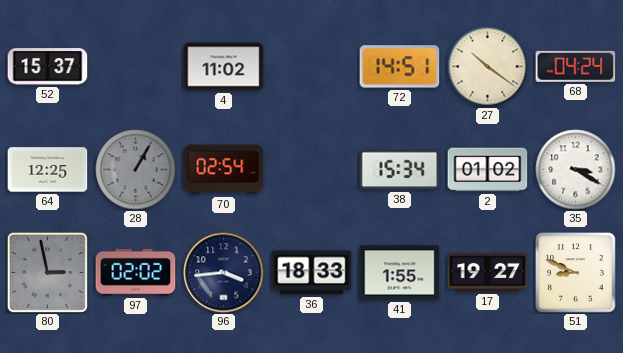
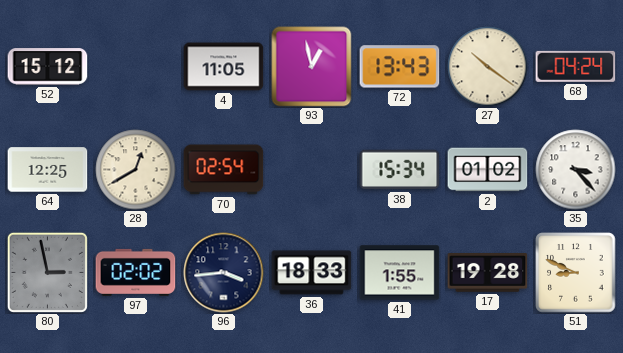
52: 15:37 -> 15:12 (48, 67)
4: 11:02 -> 11:05 (224, 67)
93: none -> 12:58 (312, 67)
72: 14:51 -> 13:43 (400, 67)
28: 1:05 -> 12:40 (136, 170)
28 dial: grey -> cream (136, 170)
35: 3:20 -> 3:23 (576, 170)
17: 19:27 -> 19:28 (488, 273)
